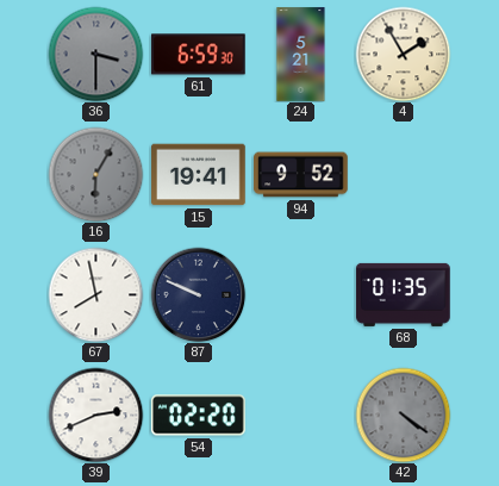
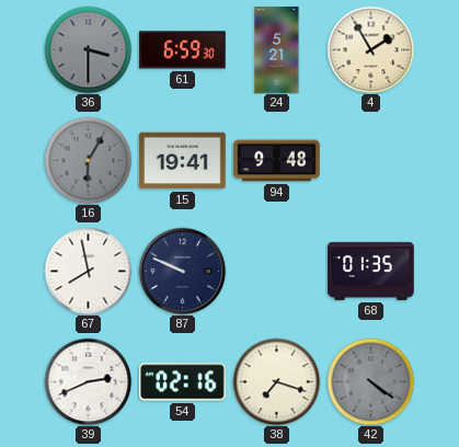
94: 9:52 -> 9:48 (277, 161)
54: 02:20 -> 02:16 (183, 382)
38: none -> 7:18 (276, 381)
